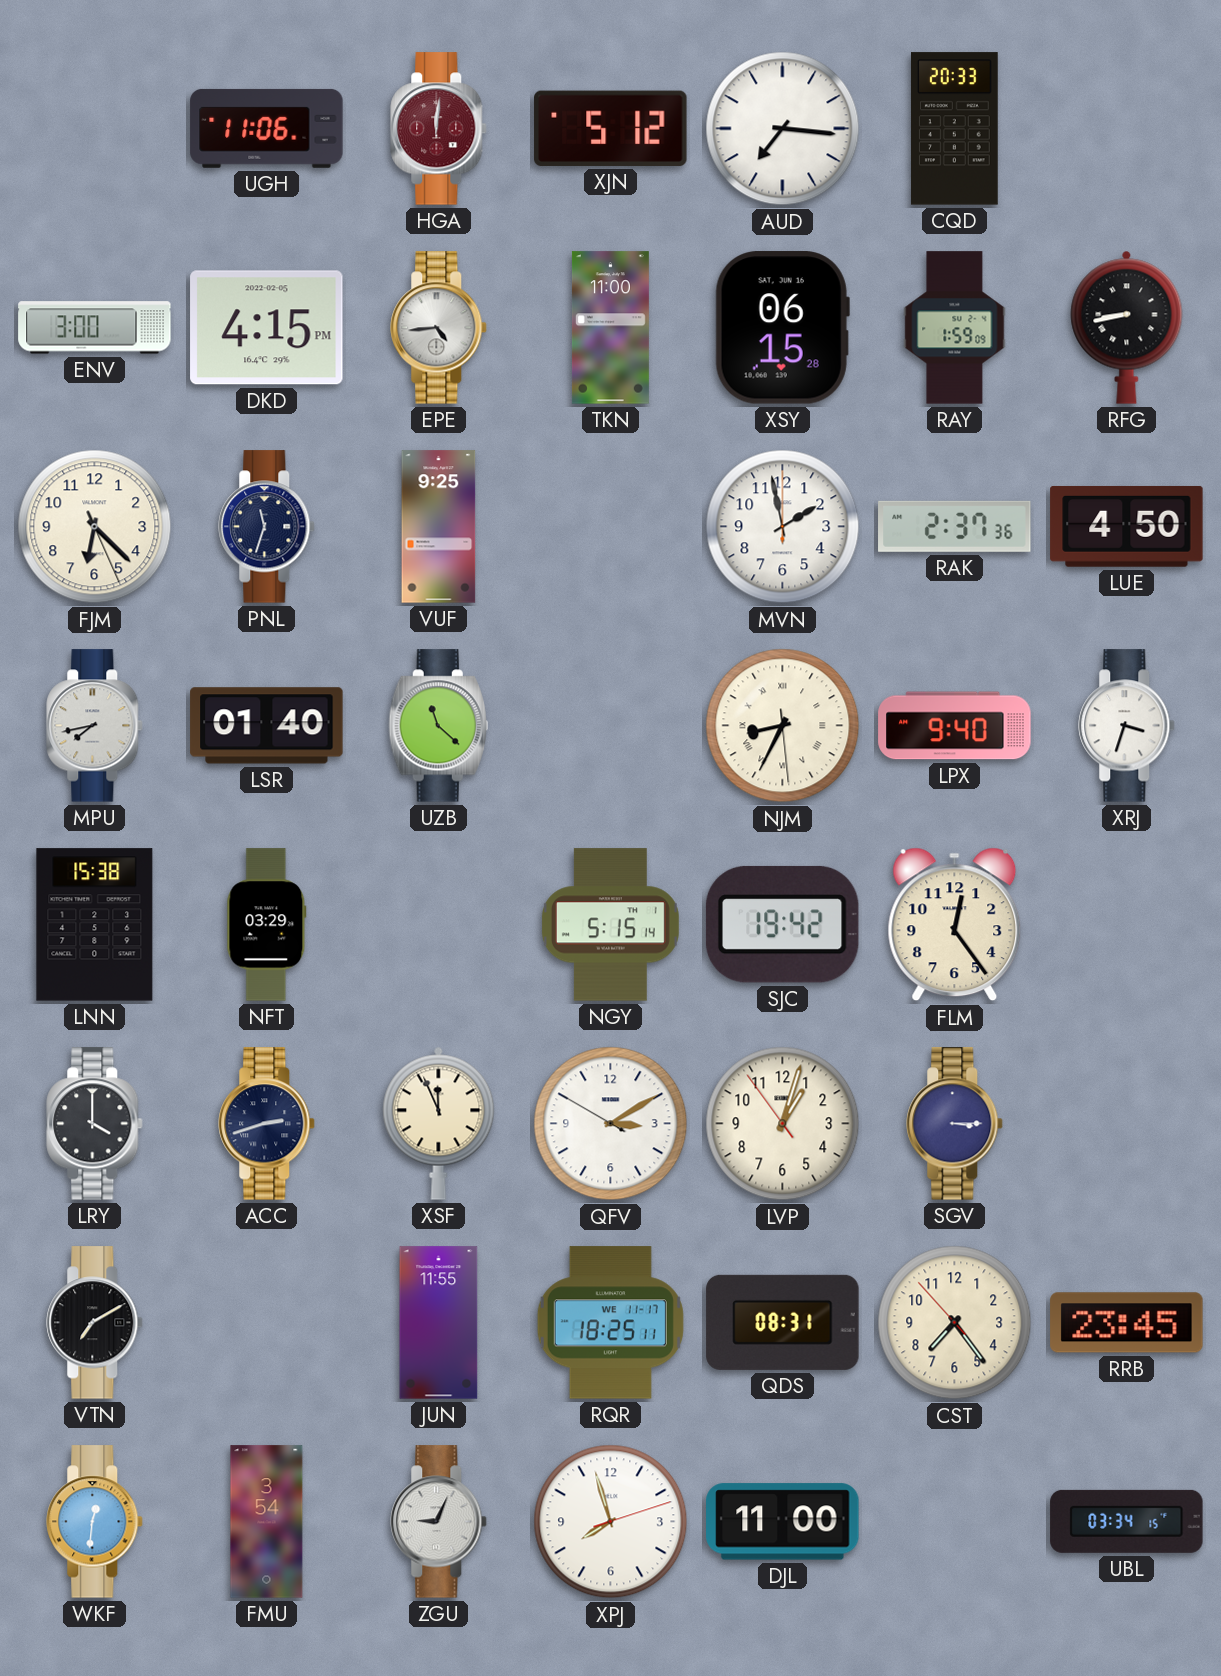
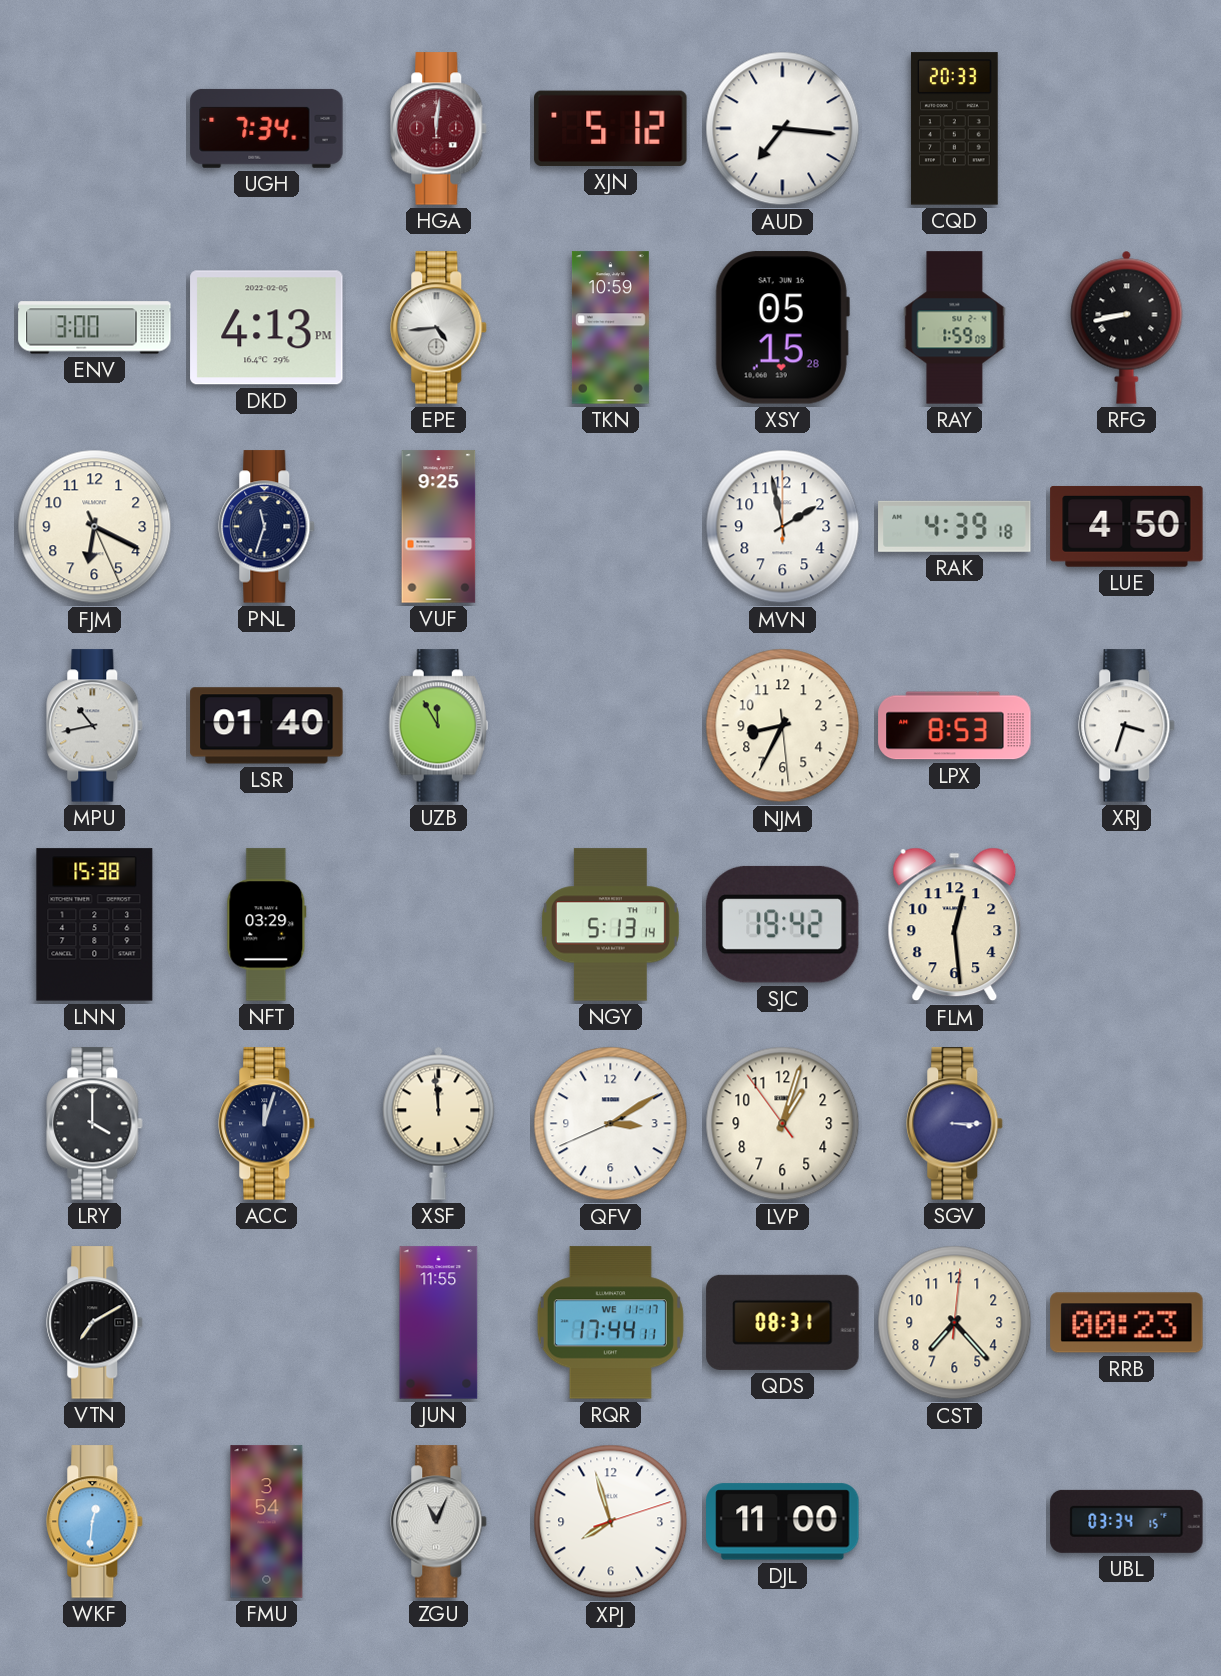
UGH: 11:06 -> 7:34 (267, 128)
DKD: 4:15 -> 4:13 (267, 328)
TKN: 11:00 -> 10:59 (610, 328)
XSY: 06:15 -> 05:15 (782, 328)
FJM: 6:22 -> 6:19 (95, 527)
RAK: 2:37 -> 4:39 (955, 526)
MPU: 7:43 -> 10:43 (95, 726)
UZB: 11:22 -> 11:55 (438, 726)
NJM numerals: Roman -> Arabic (783, 726)
LPX: 9:40 -> 8:53 (955, 726)
NGY: 5:15 -> 5:13 (610, 925)
FLM: 12:24 -> 12:29 (955, 925)
ACC: 2:42 -> 12:03 (267, 1124)
XSF: 11:56 -> 11:59 (439, 1123)
QFV: 3:09:50 -> 3:09:41 (611, 1124)
RQR: 18:25 -> 17:44 (610, 1323)
CST: 7:23:53 -> 7:23:01 (955, 1323)
RRB: 23:45 -> 00:23 (1127, 1323)
ZGU: 9:04 -> 11:04 (439, 1522)
